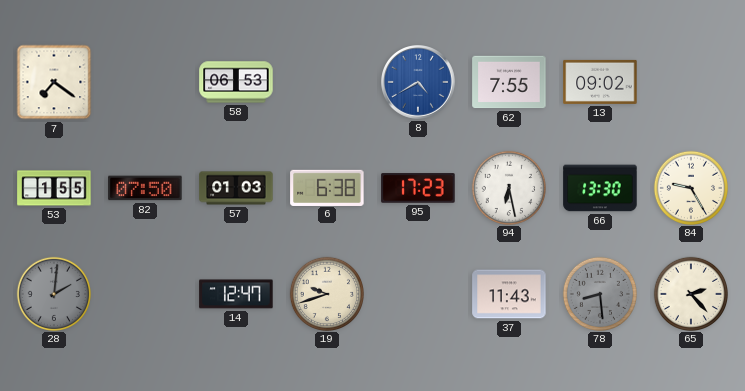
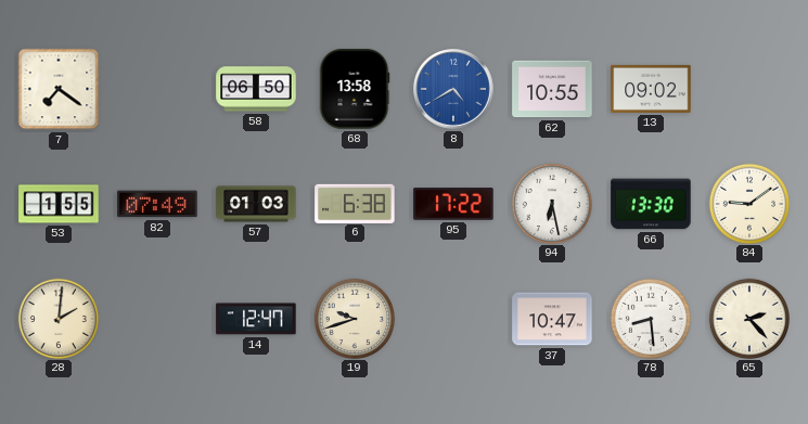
58: 06:53 -> 06:50 (256, 89)
68: none -> 13:58 (355, 89)
62: 7:55 -> 10:55 (552, 89)
82: 07:50 -> 07:49 (157, 204)
95: 17:23 -> 17:22 (453, 204)
84: 9:25 -> 9:09 (748, 203)
28 dial: grey -> cream (57, 318)
37: 11:43 -> 10:47 (552, 319)
78 dial: grey -> white (650, 318)
